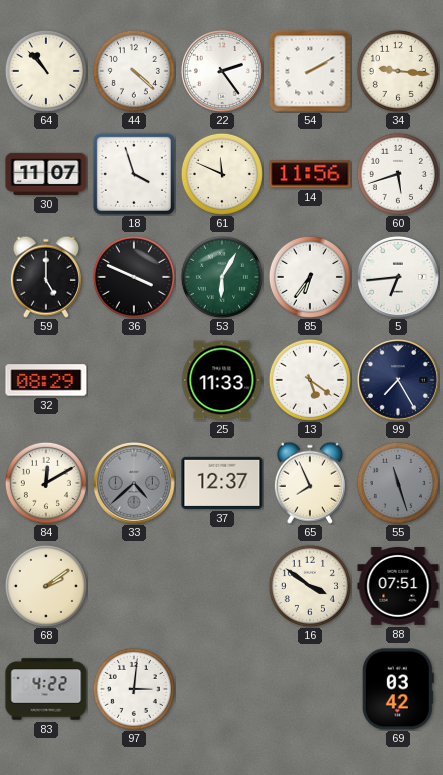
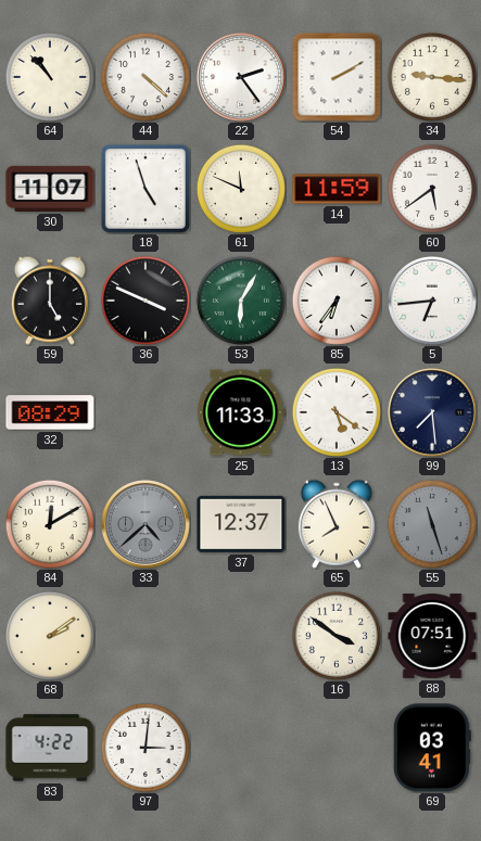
18: 3:57 -> 4:57 (145, 189)
14: 11:56 -> 11:59 (337, 189)
60: 5:42 -> 5:39 (432, 189)
99: 7:25 -> 7:29 (432, 412)
69: 03:42 -> 03:41 (432, 748)
